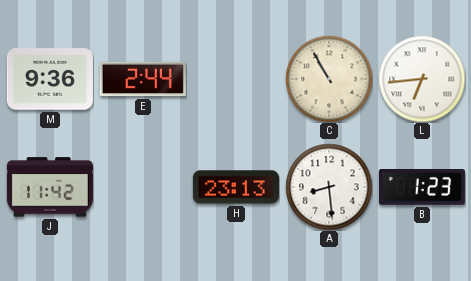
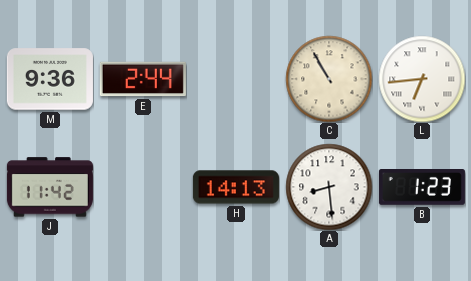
H: 23:13 -> 14:13 (236, 187)
